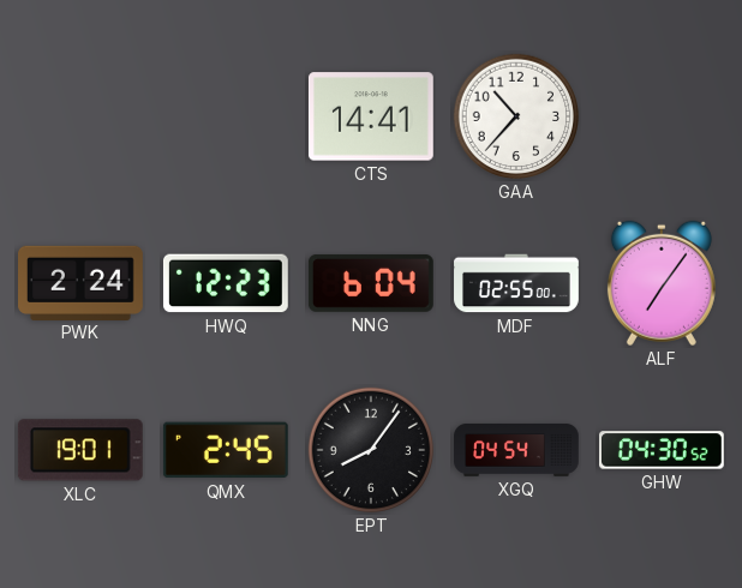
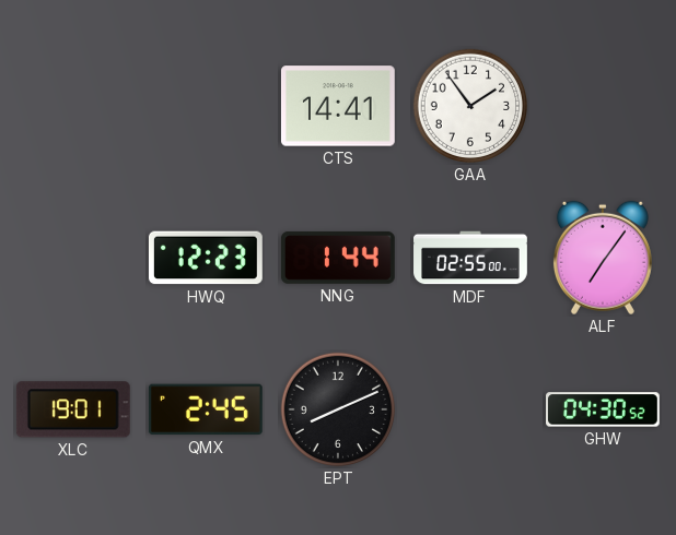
GAA: 10:37 -> 1:54 (470, 106)
PWK: 2:24 -> none (82, 282)
NNG: 6:04 -> 1:44 (338, 258)
EPT: 8:06 -> 8:11 (338, 409)
XGQ: 04:54 -> none (516, 450)
